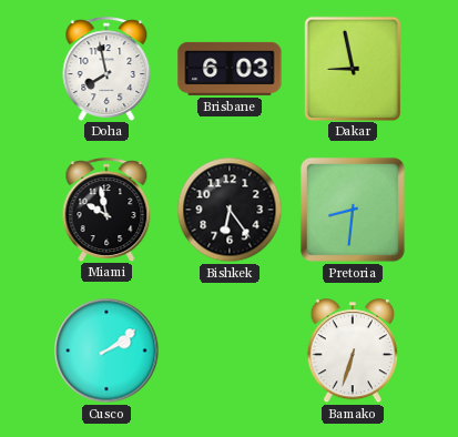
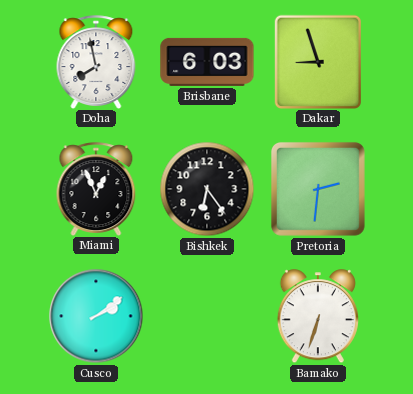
Dakar: 8:58 -> 8:57 (317, 61)
Miami: 9:58 -> 12:56 (96, 189)
Pretoria: 8:31 -> 2:31 (318, 189)
